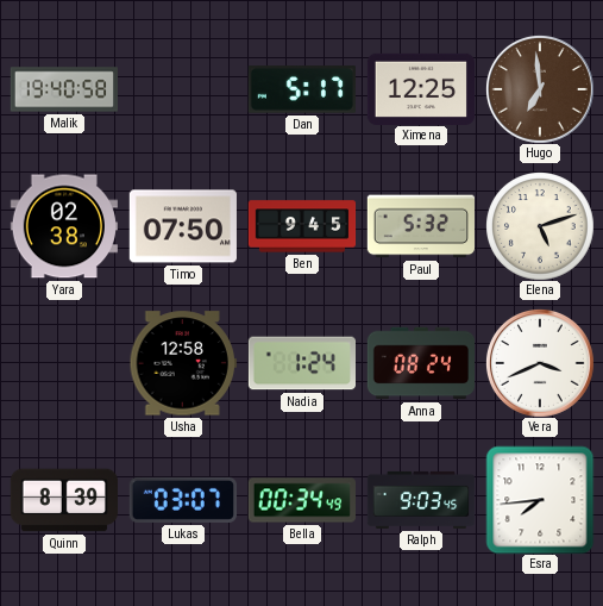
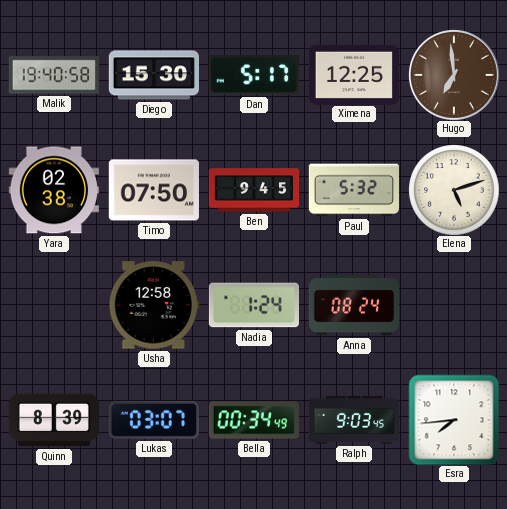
Diego: none -> 15:30 (153, 75)
Vera: 3:41 -> none (540, 363)
